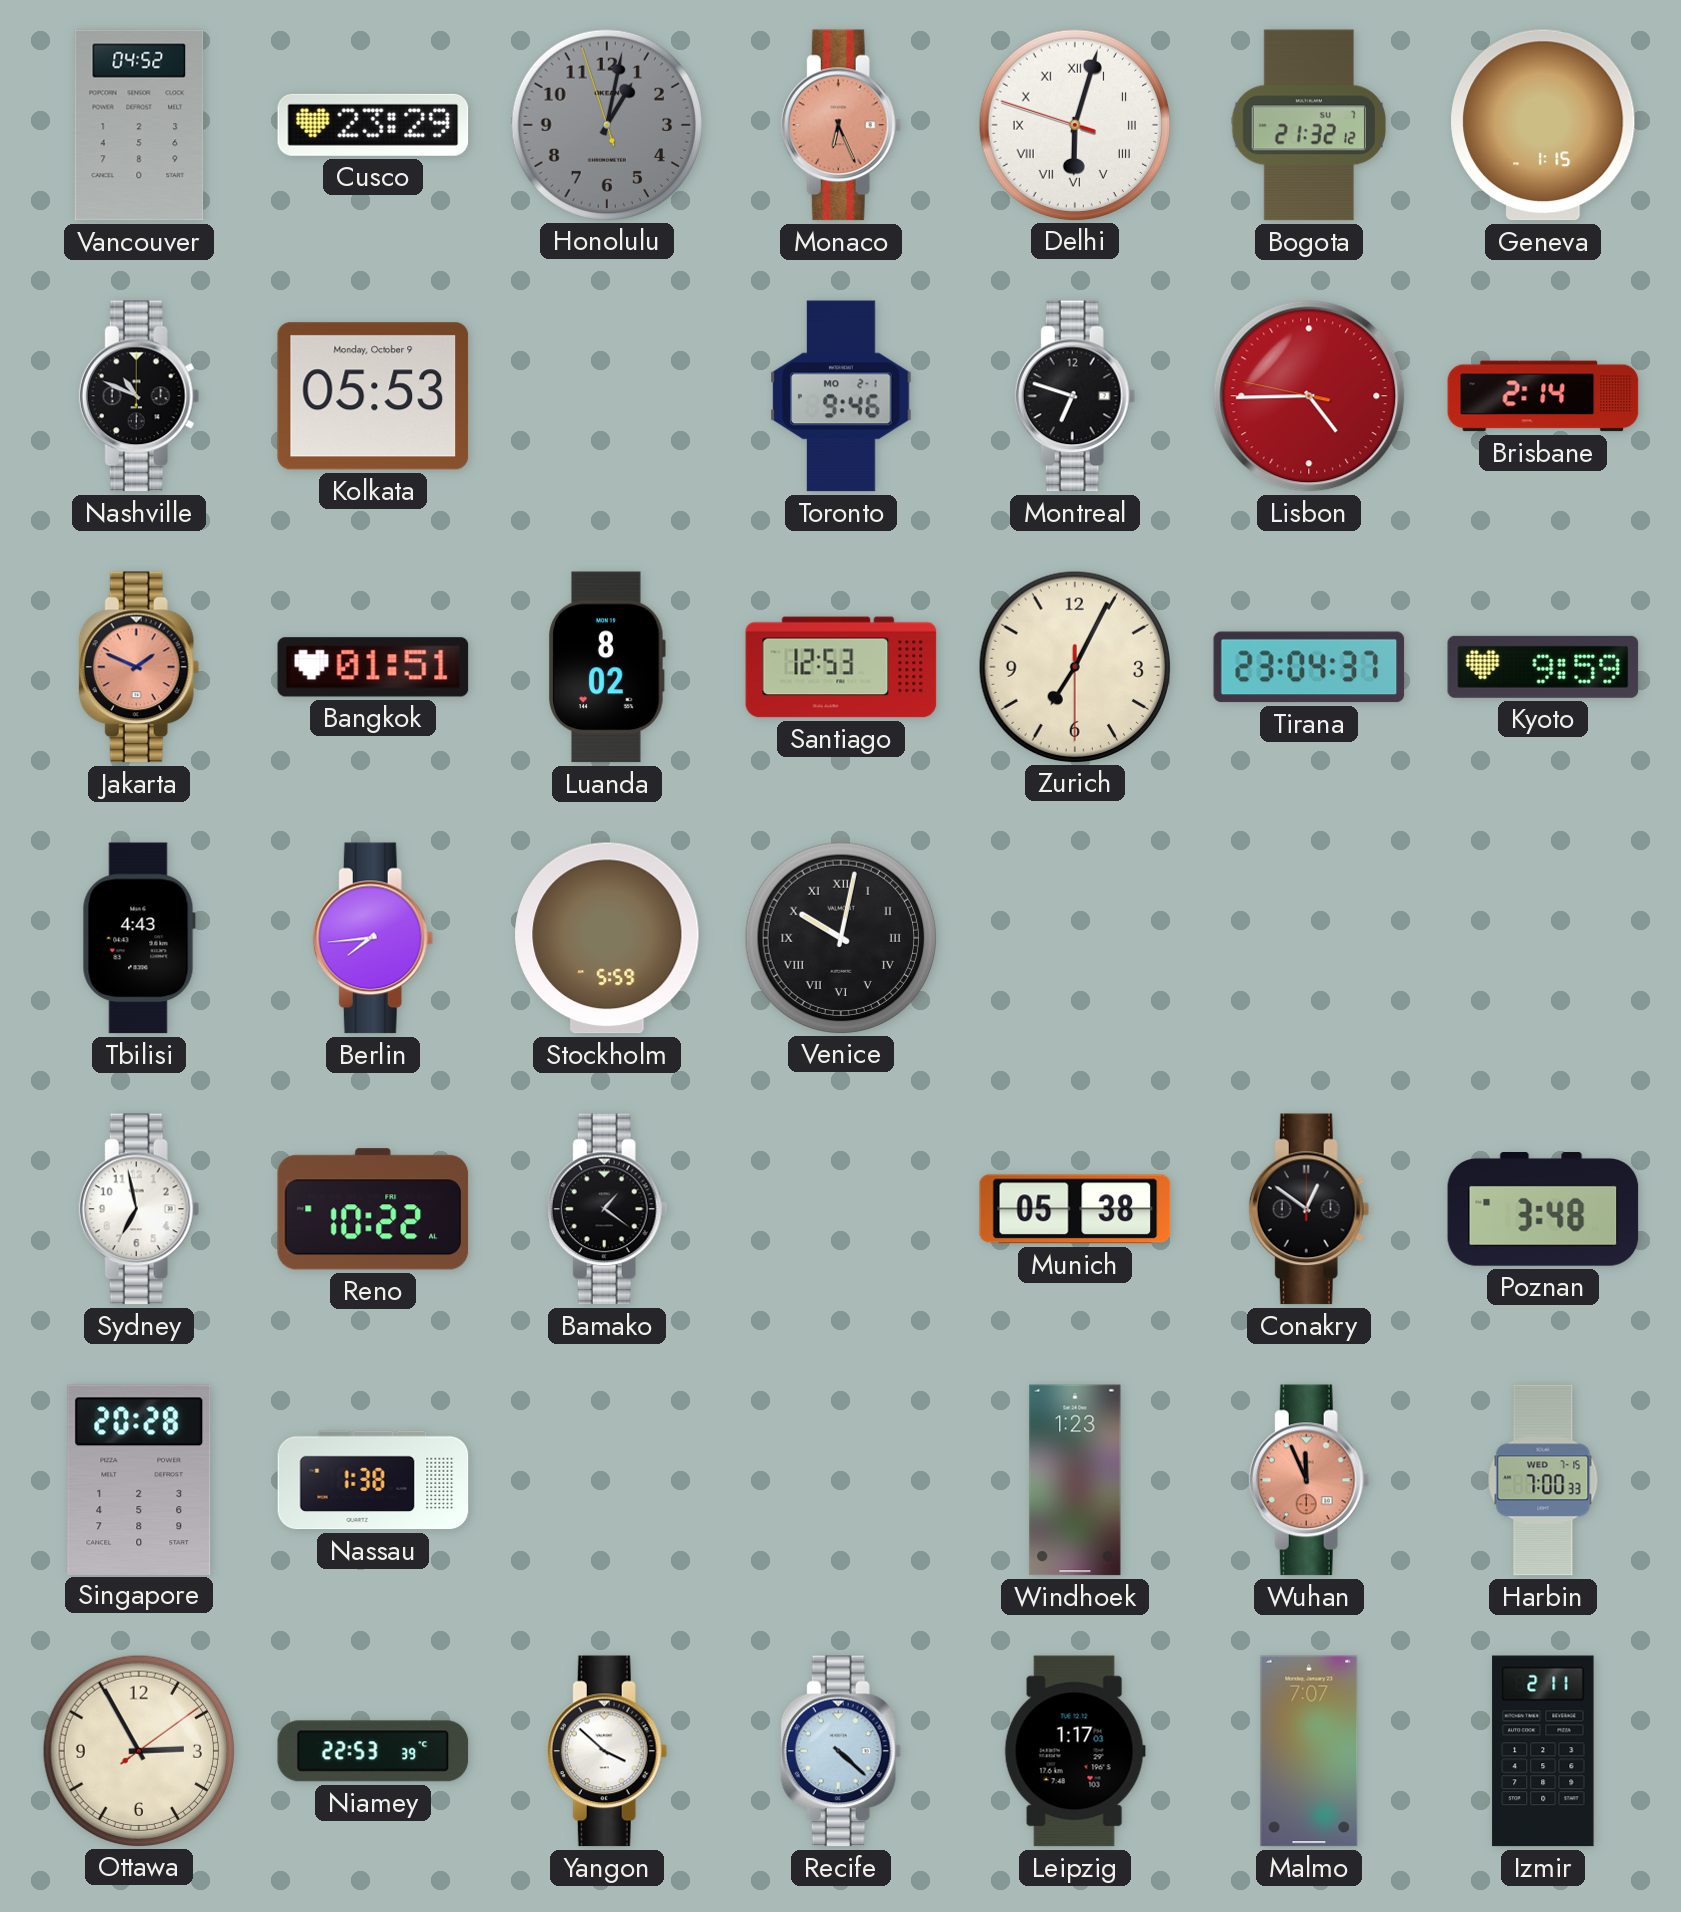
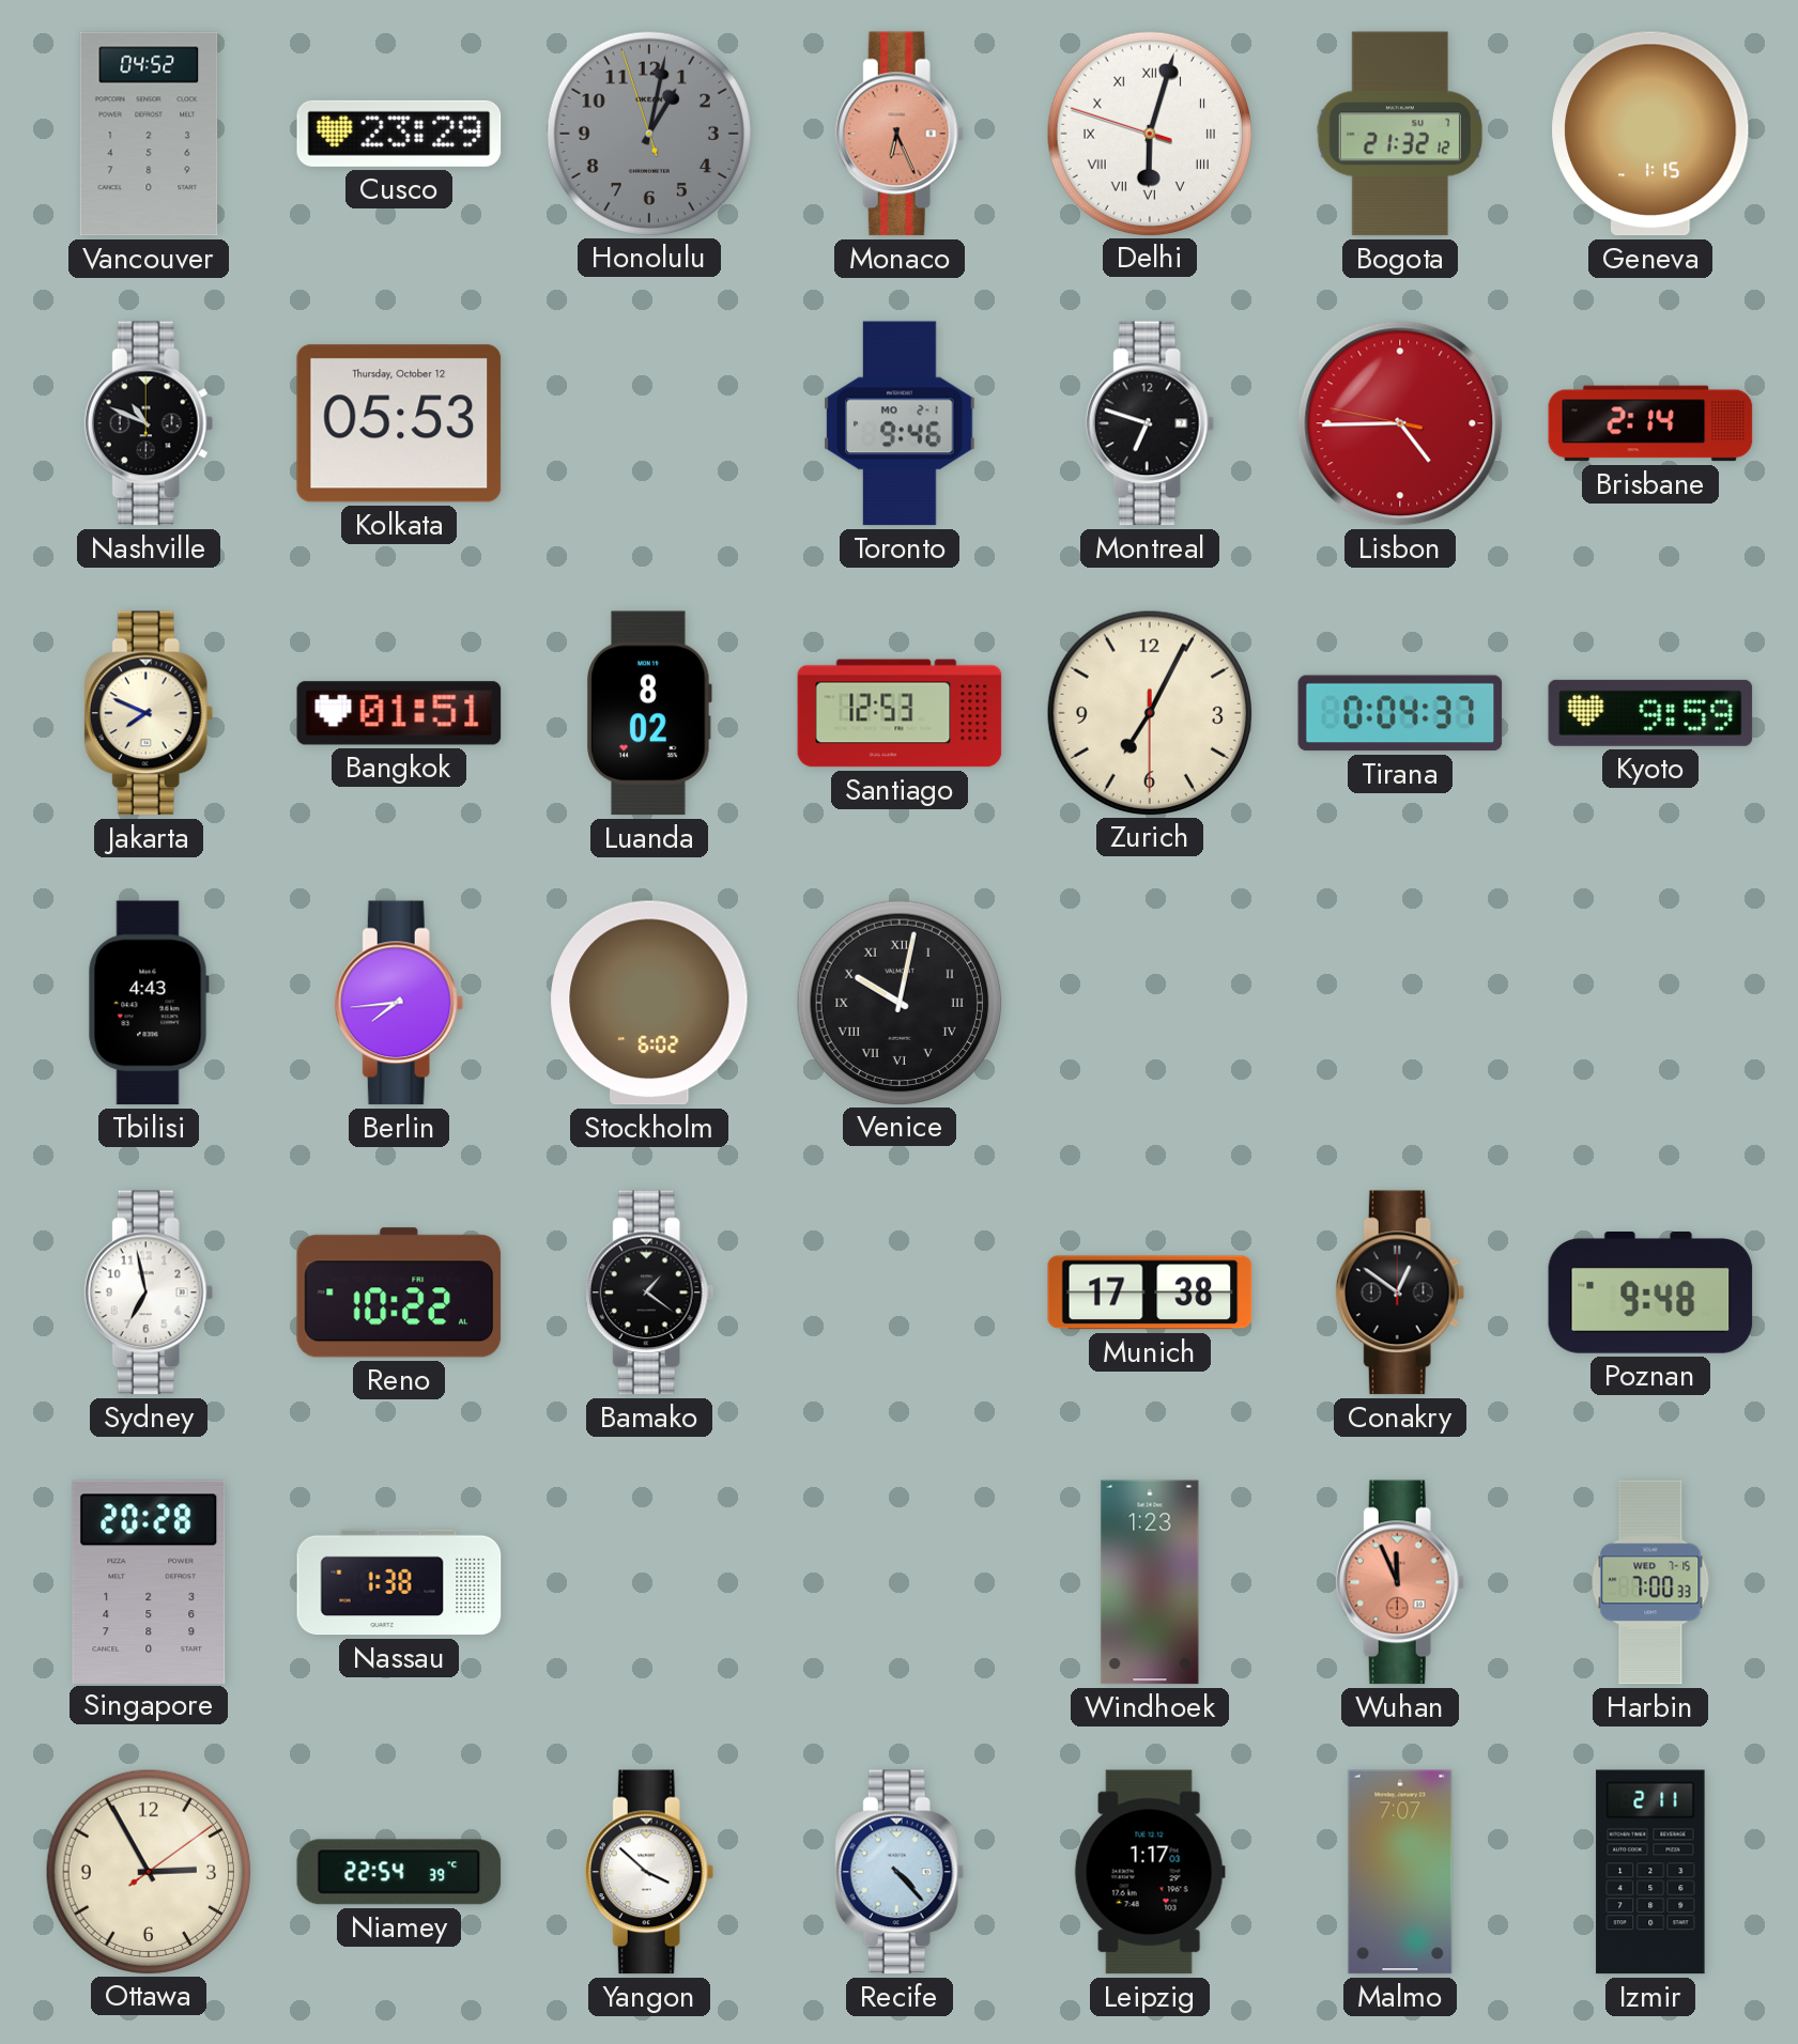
Kolkata date: Monday, October 9 -> Thursday, October 12 (399, 423)
Jakarta: 1:49 -> 7:49 (149, 713)
Jakarta dial: salmon -> cream (149, 713)
Tirana: 23:04 -> 0:04 (1400, 713)
Stockholm: 5:59 -> 6:02 (649, 1003)
Munich: 05:38 -> 17:38 (1150, 1292)
Poznan: 3:48 -> 9:48 (1650, 1292)
Niamey: 22:53 -> 22:54 (399, 1872)
Recife: 4:22 -> 4:23 (900, 1872)
